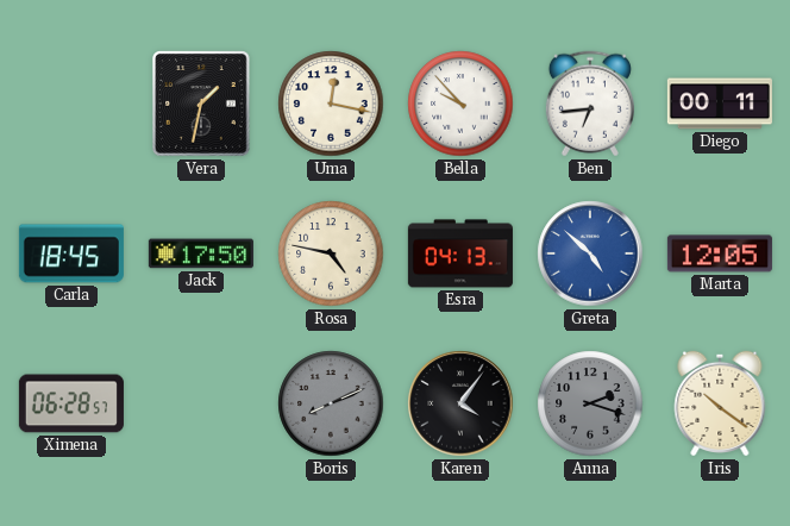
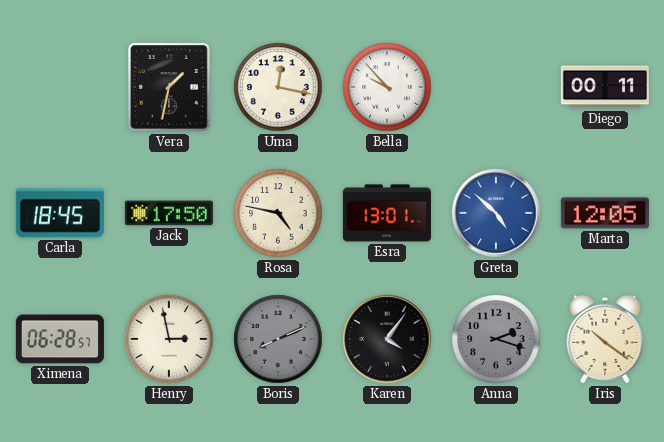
Ben: 6:44 -> none (590, 104)
Esra: 04:13 -> 13:01 (387, 213)
Henry: none -> 2:58 (169, 339)
